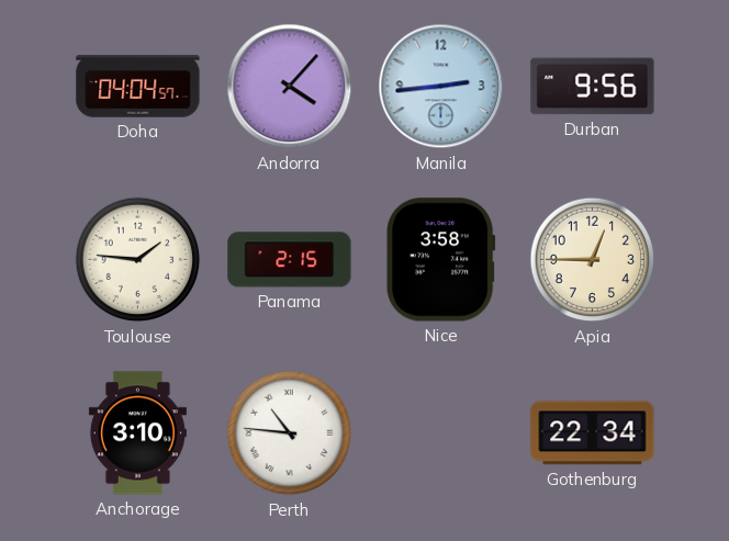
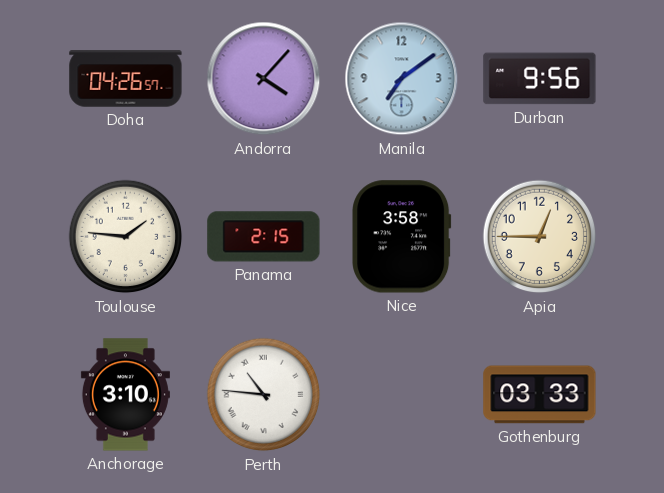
Doha: 04:04 -> 04:26 (126, 79)
Manila: 2:44 -> 7:09 (402, 79)
Gothenburg: 22:34 -> 03:33 (540, 395)
